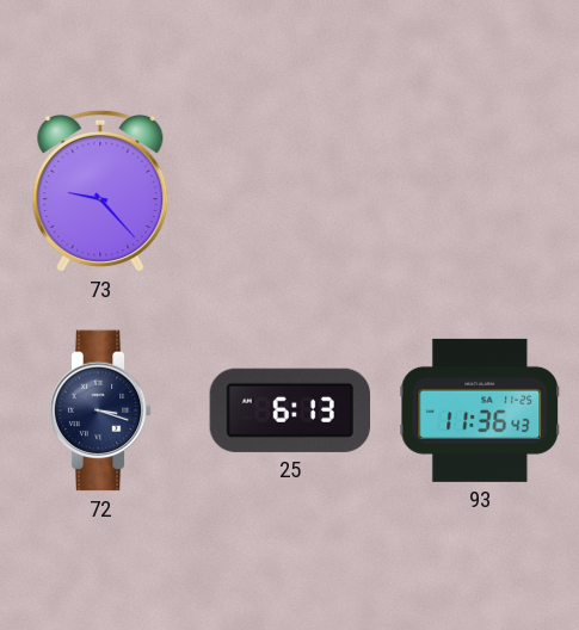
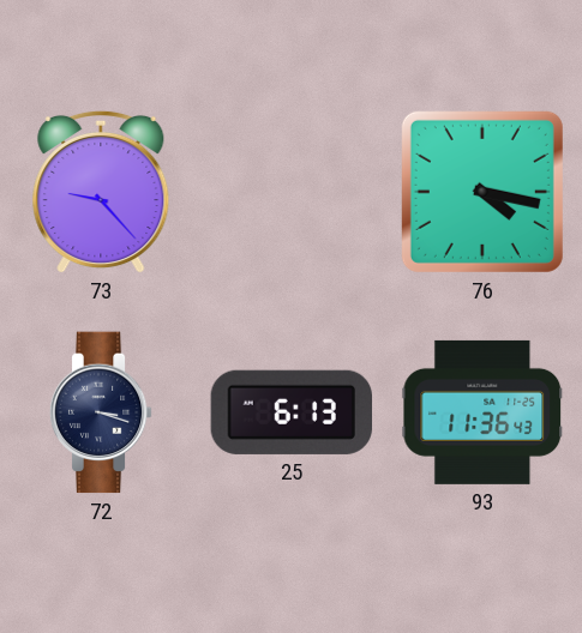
76: none -> 4:17 (482, 192)
